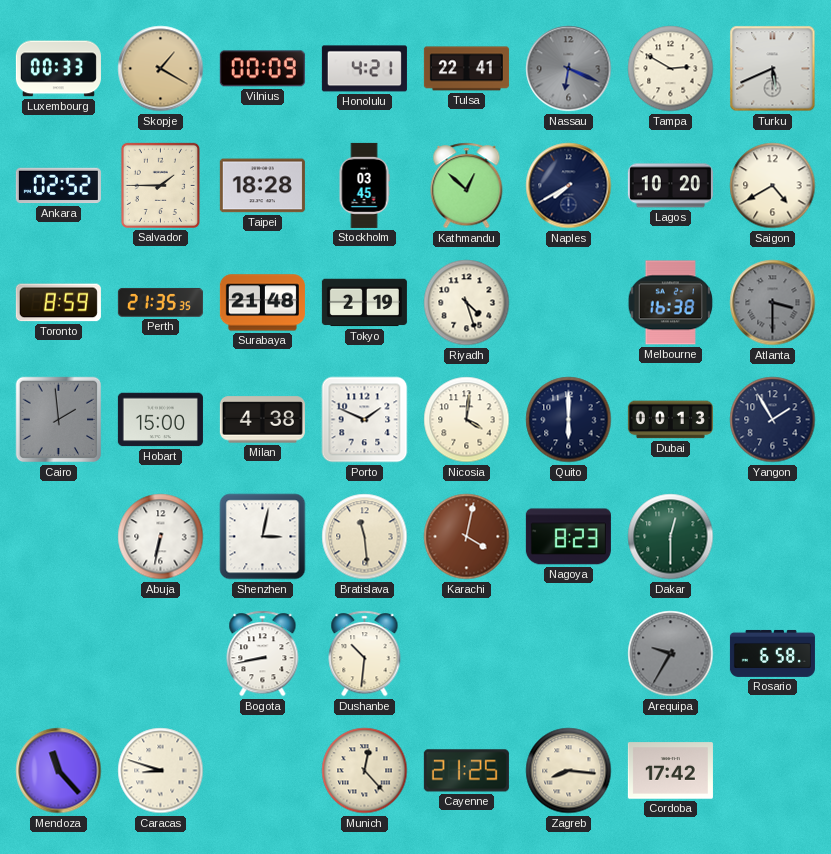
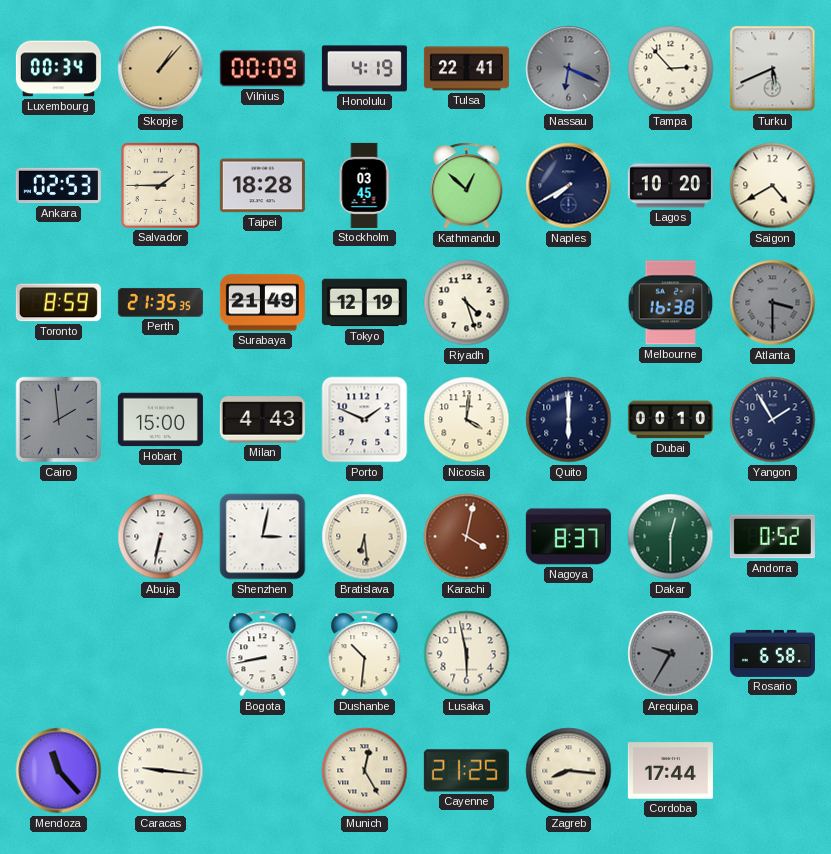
Luxembourg: 00:33 -> 00:34 (58, 69)
Skopje: 1:20 -> 1:07 (161, 69)
Honolulu: 4:21 -> 4:19 (364, 69)
Tampa: 2:50 -> 2:53 (671, 69)
Ankara: 02:52 -> 02:53 (58, 186)
Surabaya: 21:48 -> 21:49 (262, 303)
Tokyo: 2:19 -> 12:19 (364, 303)
Milan: 4:38 -> 4:43 (262, 420)
Dubai: 00:13 -> 00:10 (670, 420)
Bratislava: 11:29 -> 6:29 (365, 537)
Nagoya: 8:23 -> 8:37 (568, 537)
Andorra: none -> 0:52 (772, 537)
Lusaka: none -> 5:58 (467, 654)
Caracas: 8:48 -> 9:16 (161, 771)
Munich: 12:23 -> 12:25 (365, 771)
Cordoba: 17:42 -> 17:44 (670, 771)
